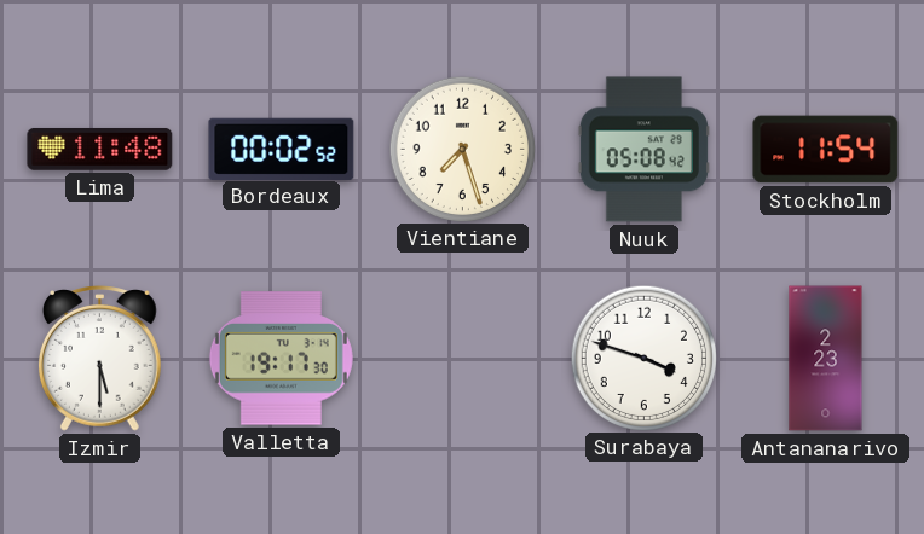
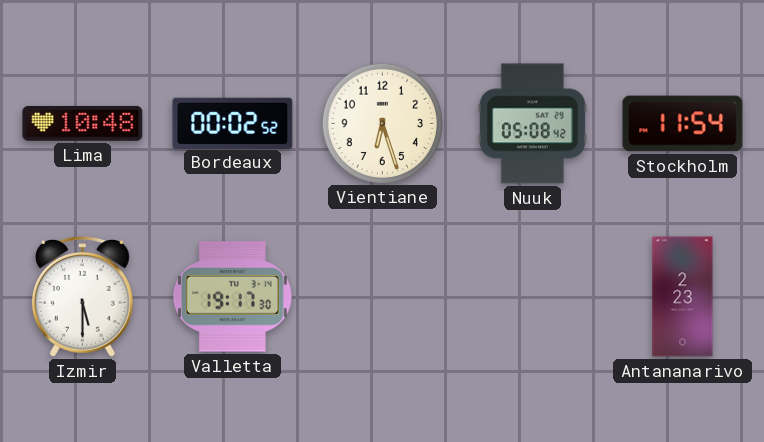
Lima: 11:48 -> 10:48 (83, 124)
Vientiane: 7:27 -> 6:27 (382, 123)
Surabaya: 3:48 -> none (643, 358)
